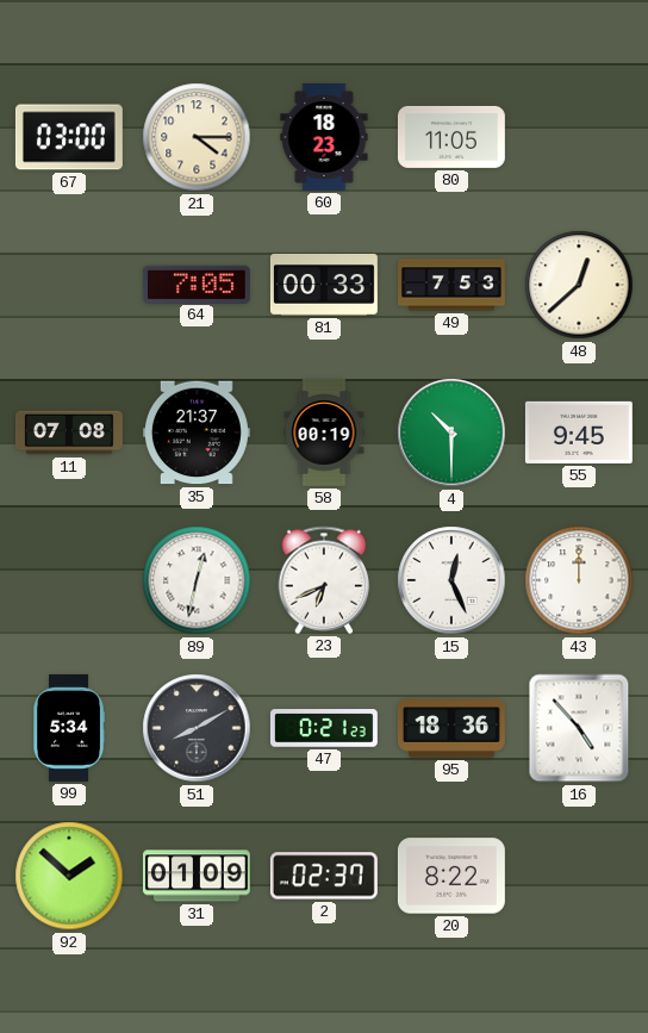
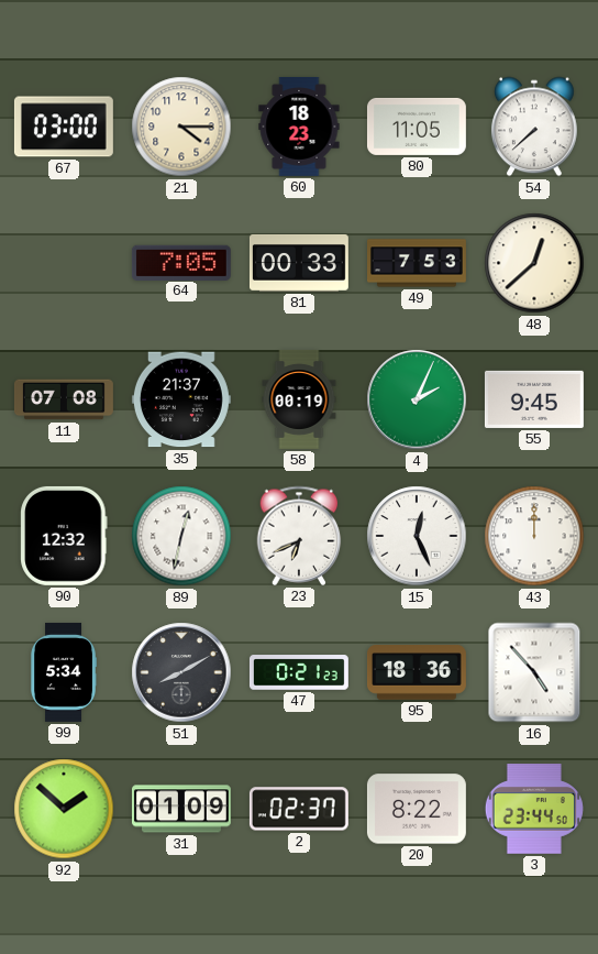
54: none -> 7:38 (534, 127)
4: 10:30 -> 2:04 (417, 399)
90: none -> 12:32 (64, 536)
3: none -> 23:44 (534, 809)
